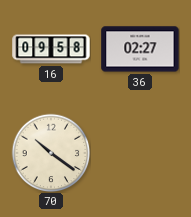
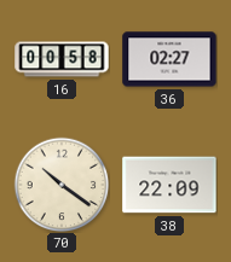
16: 09:58 -> 00:58 (62, 59)
38: none -> 22:09 (169, 185)
